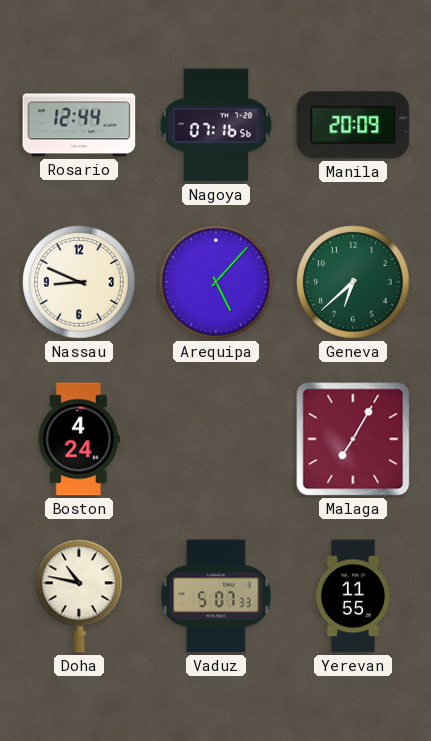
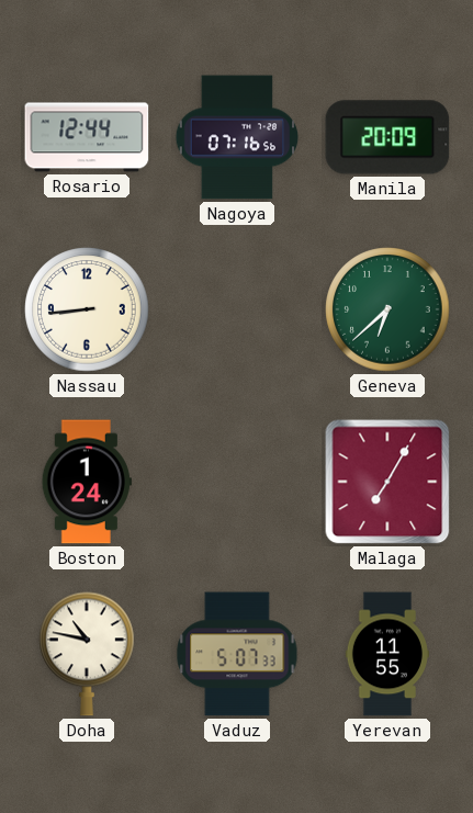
Nassau: 8:49 -> 8:44 (87, 309)
Arequipa: 5:07 -> none (216, 282)
Boston: 4:24 -> 1:24 (87, 482)
